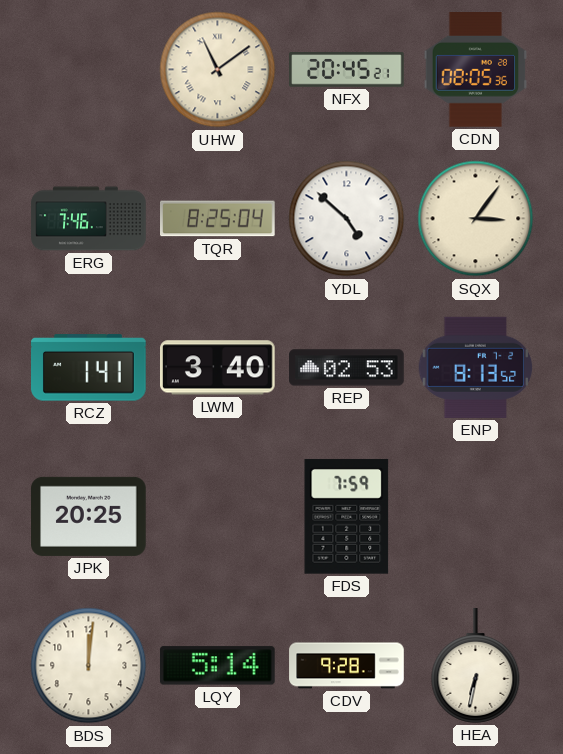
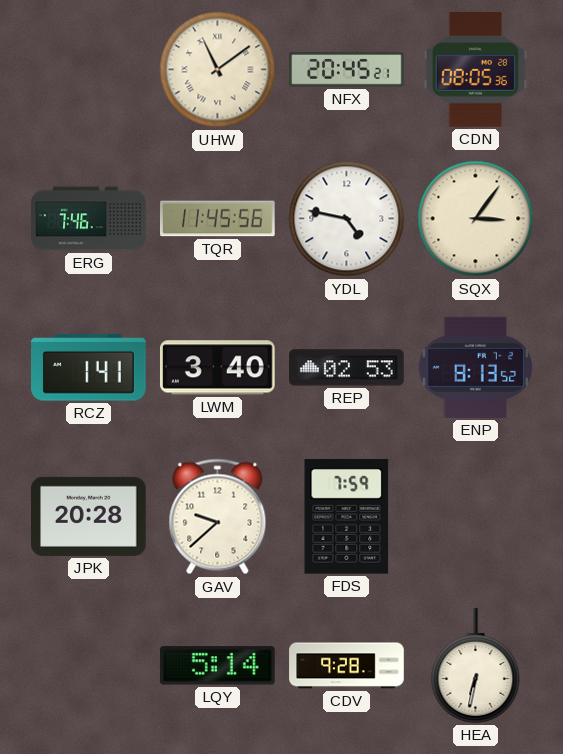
TQR: 8:25 -> 11:45 (218, 219)
YDL: 4:52 -> 4:47 (347, 219)
JPK: 20:25 -> 20:28 (89, 516)
GAV: none -> 9:38 (218, 517)
BDS: 12:01 -> none (89, 666)
